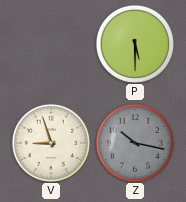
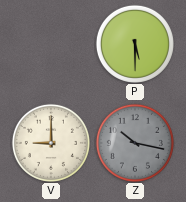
V: 8:57 -> 9:00 (51, 143)
